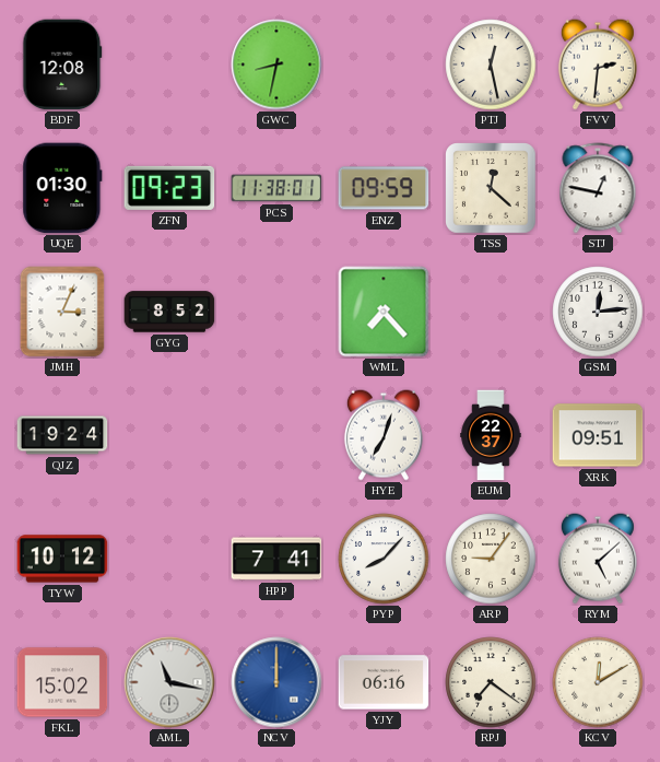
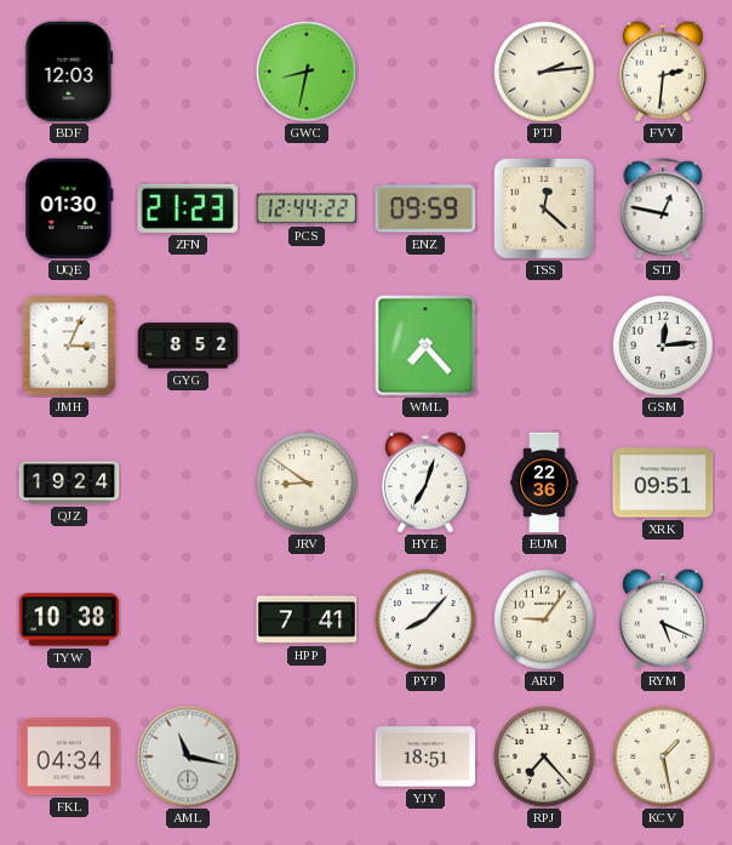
BDF: 12:08 -> 12:03 (69, 72)
PTJ: 12:28 -> 2:14 (544, 72)
ZFN: 09:23 -> 21:23 (188, 209)
PCS: 11:38 -> 12:44 (307, 209)
JRV: none -> 8:51 (307, 483)
EUM: 22:37 -> 22:36 (544, 483)
TYW: 10:12 -> 10:38 (69, 620)
RYM: 5:08 -> 5:19 (663, 620)
FKL: 15:02 -> 04:34 (69, 756)
NCV: 12:00 -> none (276, 682)
YJY: 06:16 -> 18:51 (425, 756)
RPJ: 7:21 -> 7:23 (544, 756)
KCV: 12:10 -> 1:28 (663, 756)
